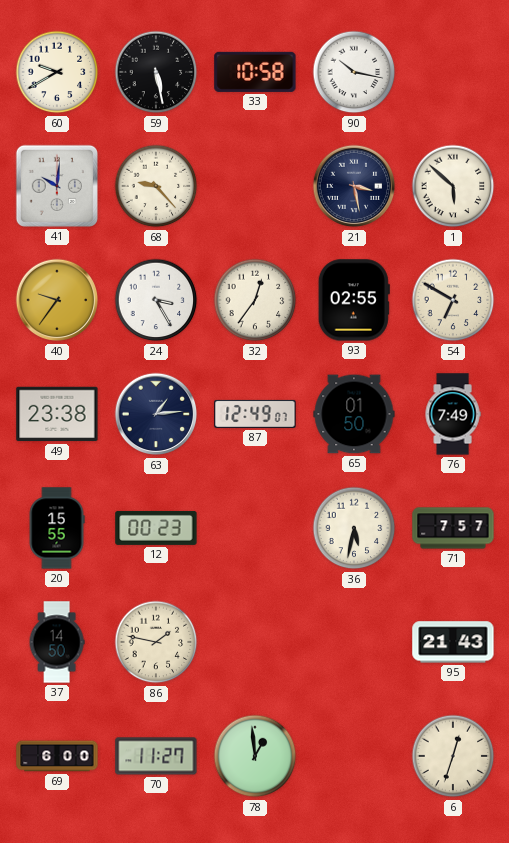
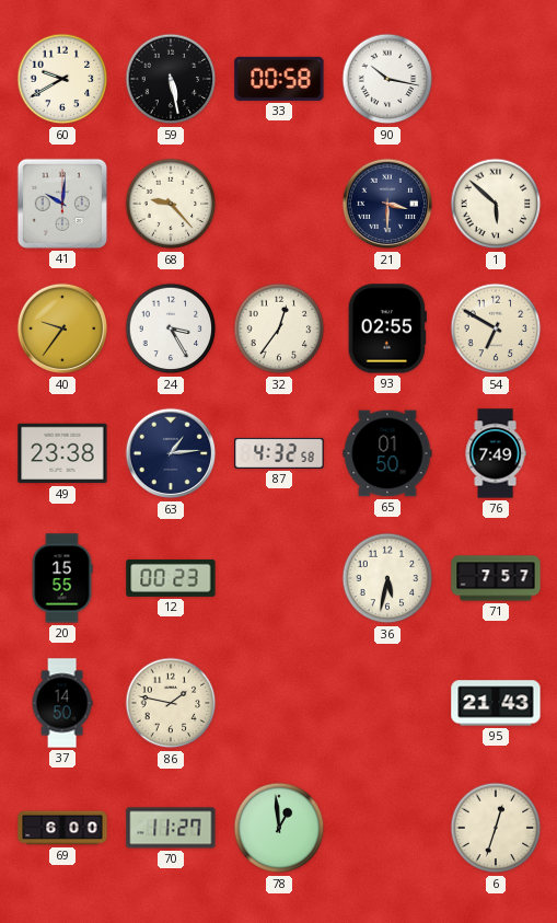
33: 10:58 -> 00:58 (279, 79)
21: 3:28 -> 3:30 (387, 204)
87: 12:49 -> 4:32 (279, 453)
